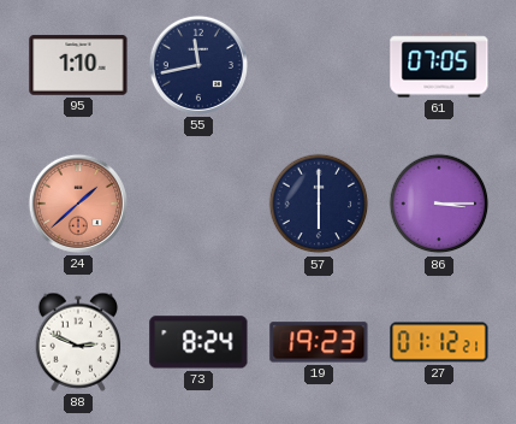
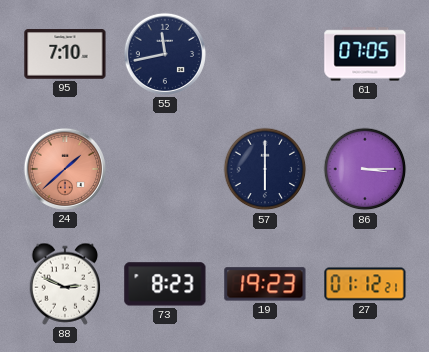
95: 1:10 -> 7:10 (65, 54)
73: 8:24 -> 8:23 (165, 284)
